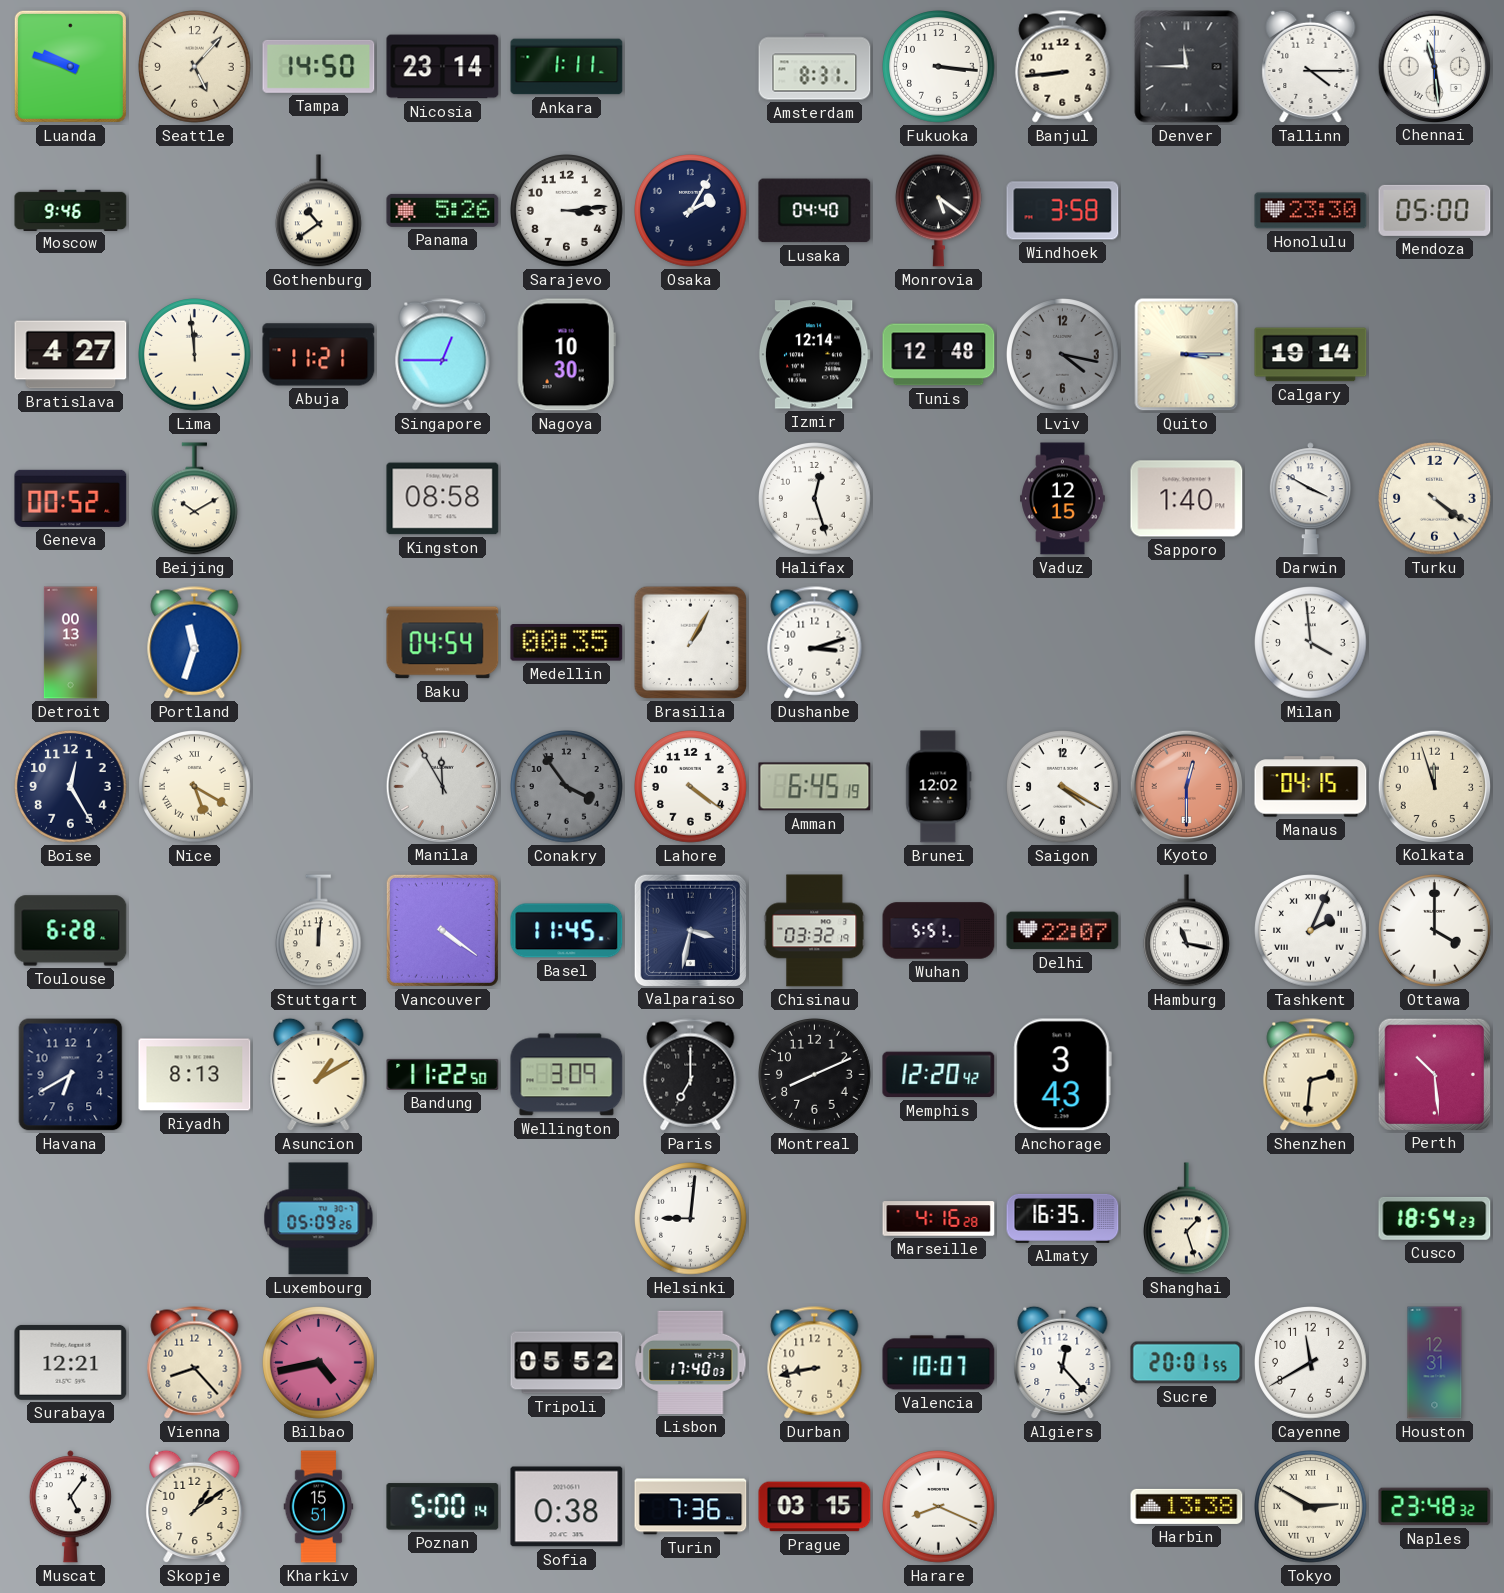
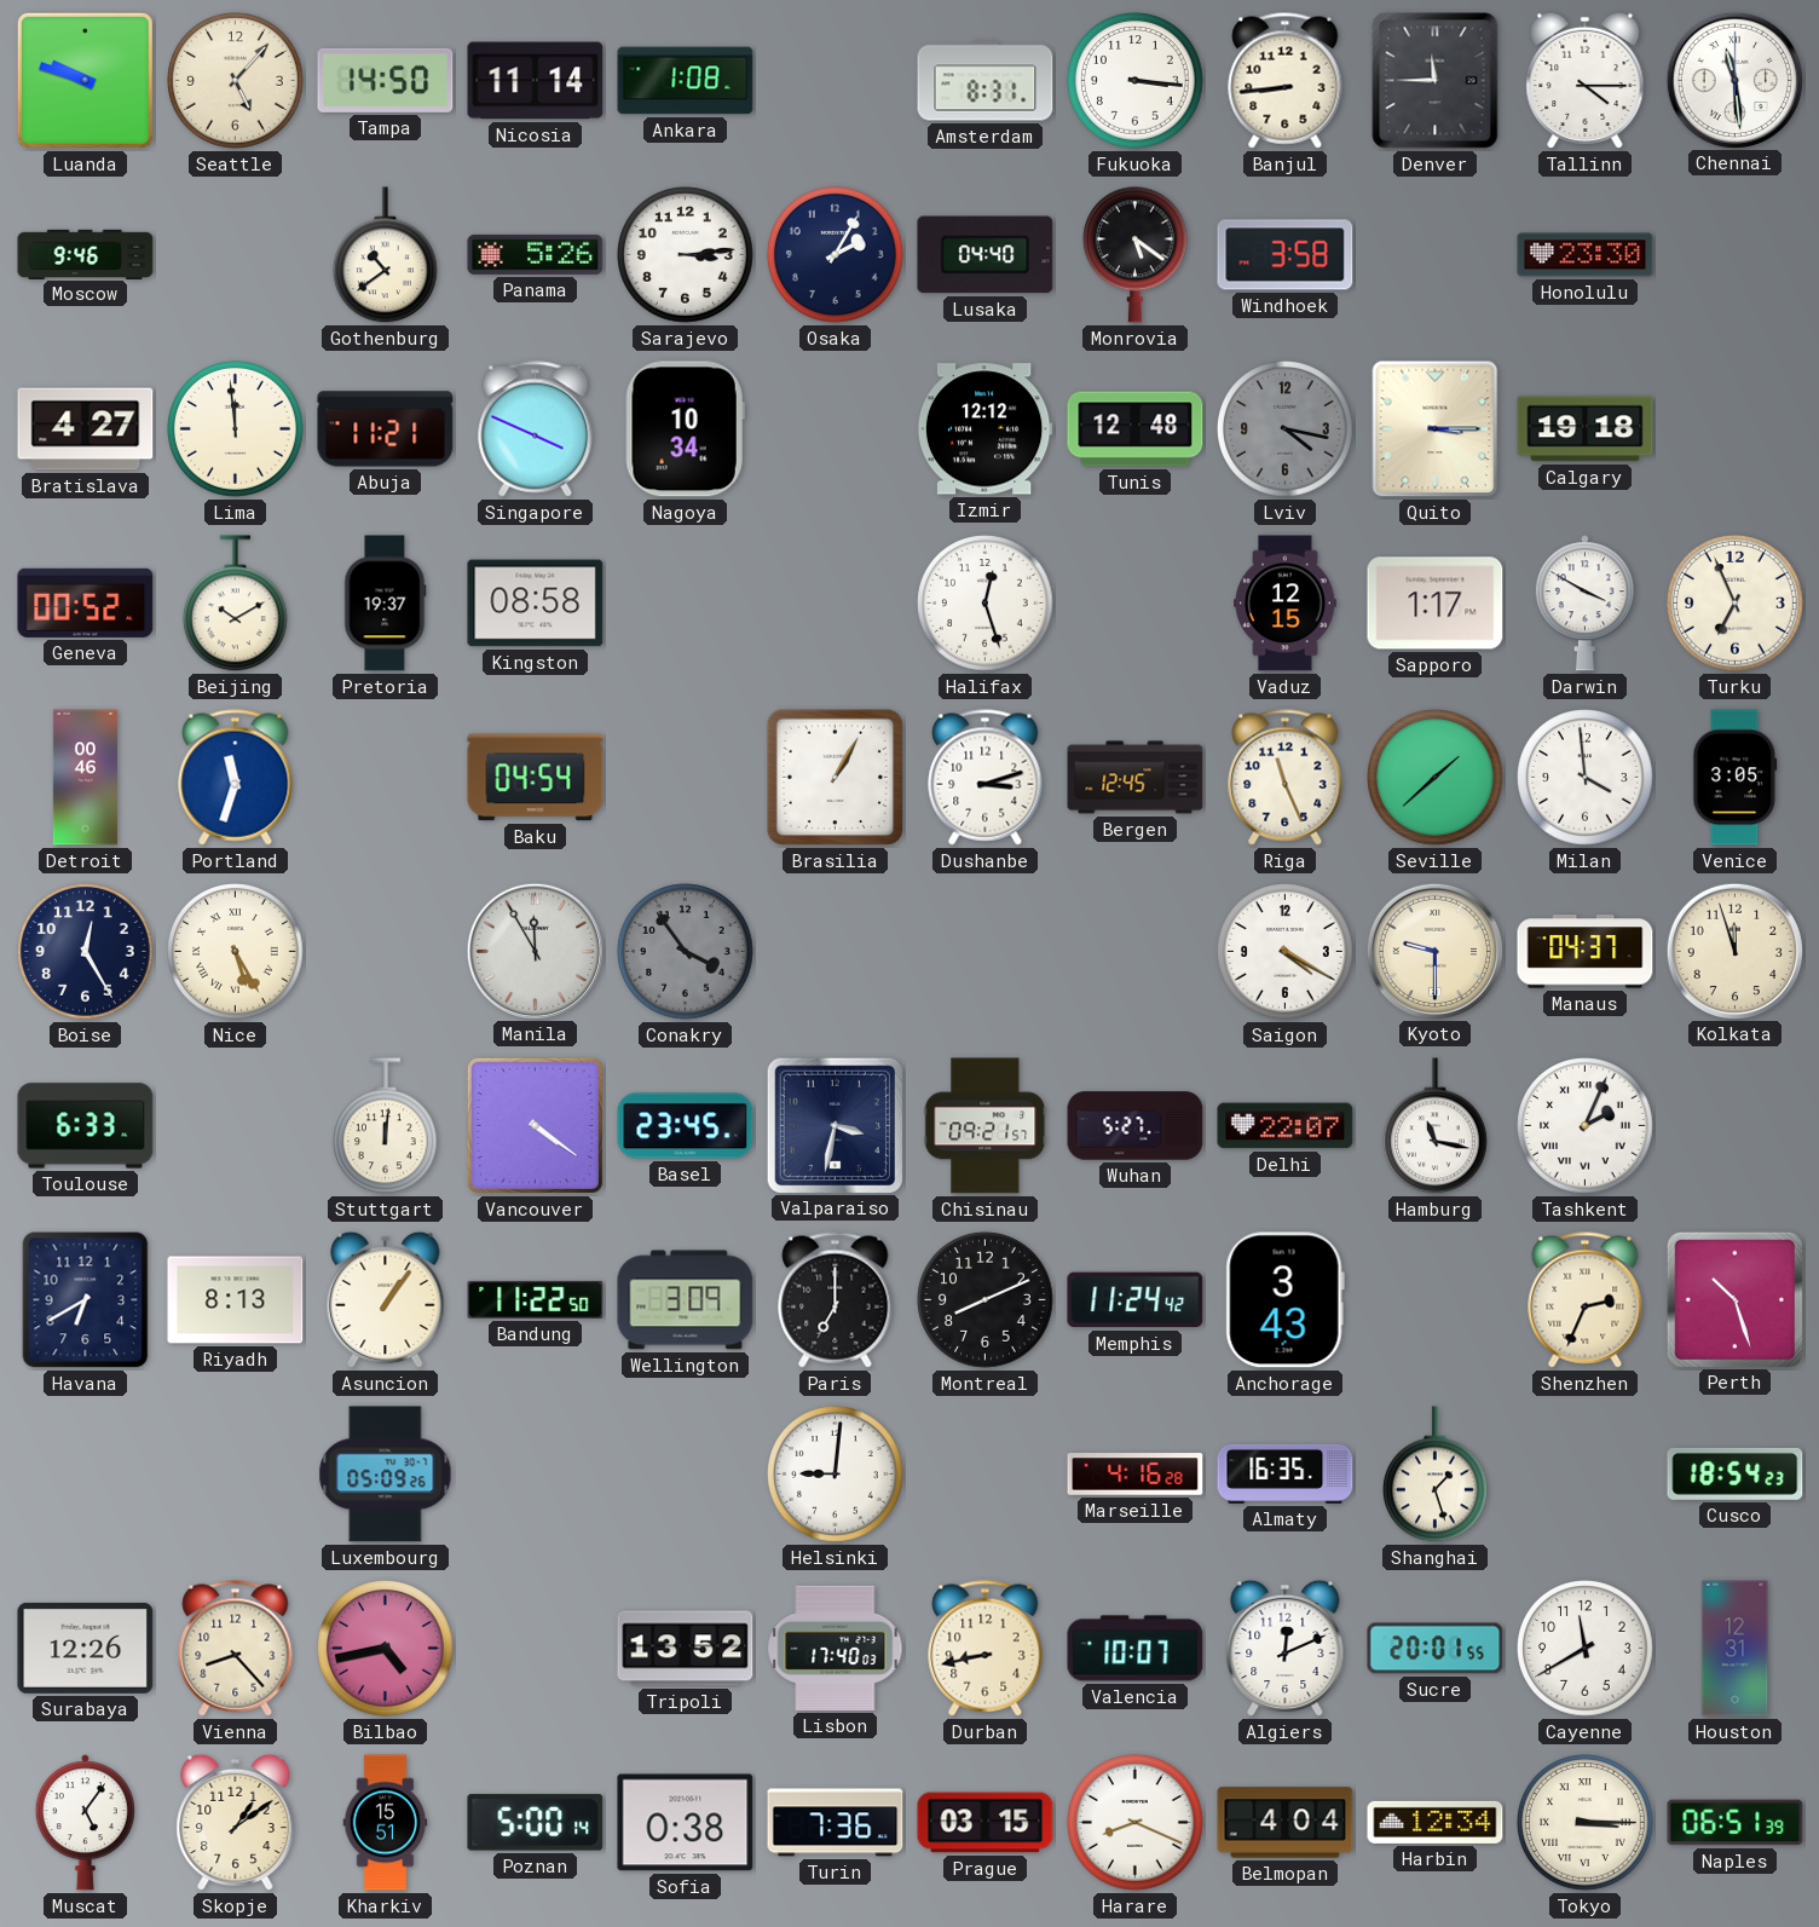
Nicosia: 23:14 -> 11:14 (536, 81)
Ankara: 1:11 -> 1:08 (686, 81)
Mendoza: 05:00 -> none (1435, 210)
Singapore: 12:45 -> 3:49 (536, 429)
Nagoya: 10:30 -> 10:34 (685, 429)
Izmir: 12:14 -> 12:12 (984, 429)
Calgary: 19:14 -> 19:18 (1586, 429)
Pretoria: none -> 19:37 (385, 604)
Sapporo: 1:40 -> 1:17 (1436, 604)
Turku: 4:21 -> 6:56 (1736, 604)
Detroit: 00:13 -> 00:46 (85, 778)
Medellin: 00:35 -> none (567, 643)
Bergen: none -> 12:45 (1136, 778)
Riga: none -> 11:26 (1286, 778)
Seville: none -> 1:38 (1436, 778)
Venice: none -> 3:05 (1736, 778)
Nice: 5:20 -> 5:25 (236, 952)
Lahore: 4:21 -> none (691, 787)
Amman: 6:45 -> none (815, 787)
Brunei: 12:02 -> none (939, 787)
Kyoto: 12:30 -> 9:30 (1434, 951)
Kyoto dial: salmon -> cream (1434, 951)
Manaus: 04:15 -> 04:37 (1586, 952)
Toulouse: 6:28 -> 6:33 (86, 1126)
Basel: 11:45 -> 23:45 (686, 1126)
Chisinau: 03:32 -> 09:21 (986, 1126)
Wuhan: 5:51 -> 5:27 (1136, 1126)
Ottawa: 4:00 -> none (1435, 931)
Asuncion: 1:10 -> 1:06 (386, 1300)
Memphis: 12:20 -> 11:24 (1136, 1300)
Shenzhen: 2:31 -> 2:34 (1586, 1300)
Perth: 10:29 -> 10:27 (1734, 1299)
Surabaya: 12:21 -> 12:26 (86, 1648)
Tripoli: 05:52 -> 13:52 (686, 1649)
Algiers: 12:23 -> 12:11 (1286, 1649)
Belmopan: none -> 4:04 (1286, 1823)
Harbin: 13:38 -> 12:34 (1436, 1822)
Tokyo: 2:50 -> 3:15 (1586, 1823)
Naples: 23:48 -> 06:51 (1736, 1823)
